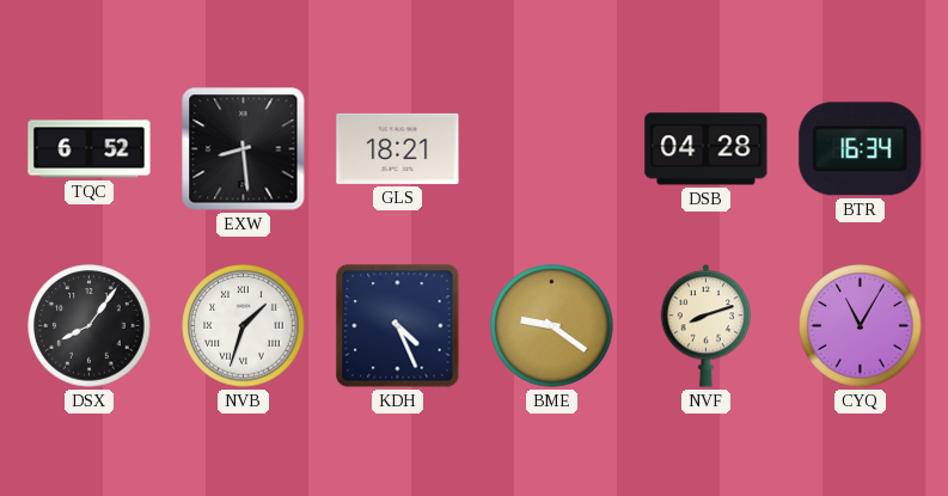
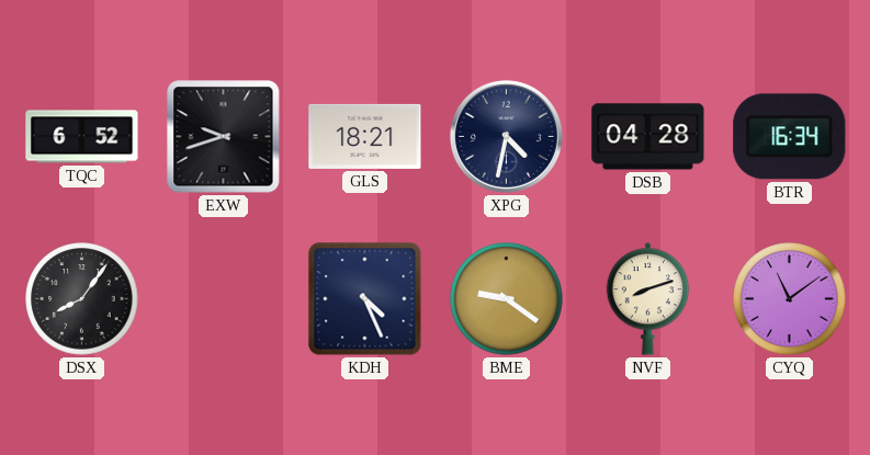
EXW: 8:29 -> 9:42 (224, 137)
XPG: none -> 4:32 (506, 136)
NVB: 1:33 -> none (244, 326)
CYQ: 11:05 -> 11:09 (790, 299)
